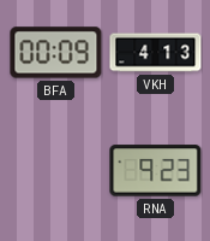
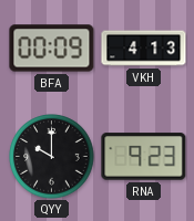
QYY: none -> 10:00 (52, 157)
